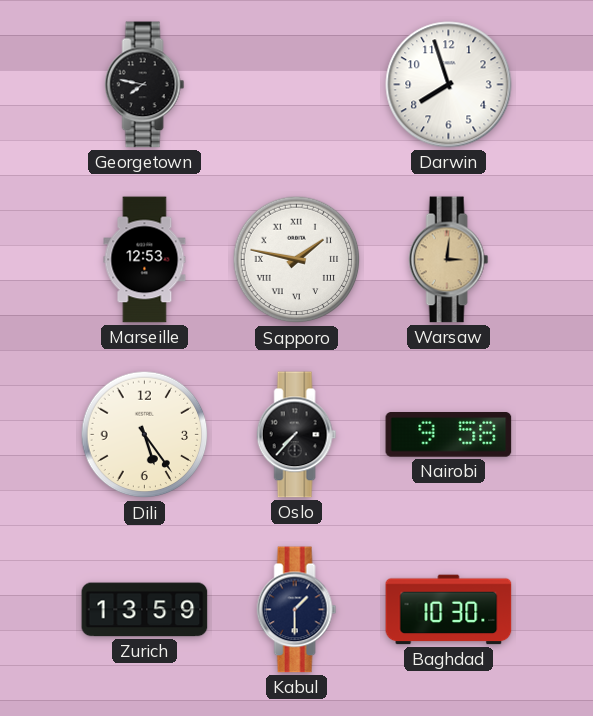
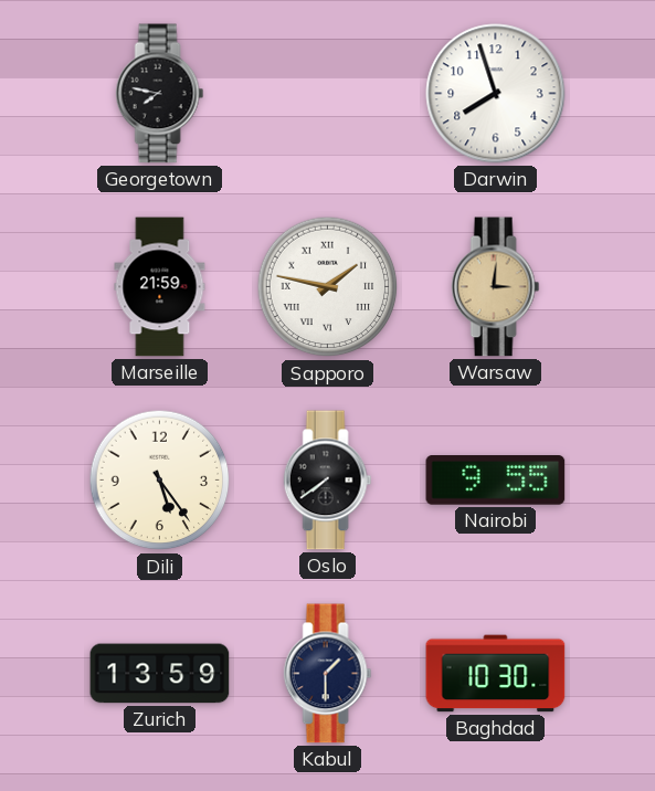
Marseille: 12:53 -> 21:59 (160, 287)
Oslo: 7:37 -> 7:39 (328, 481)
Nairobi: 9:58 -> 9:55 (496, 481)
